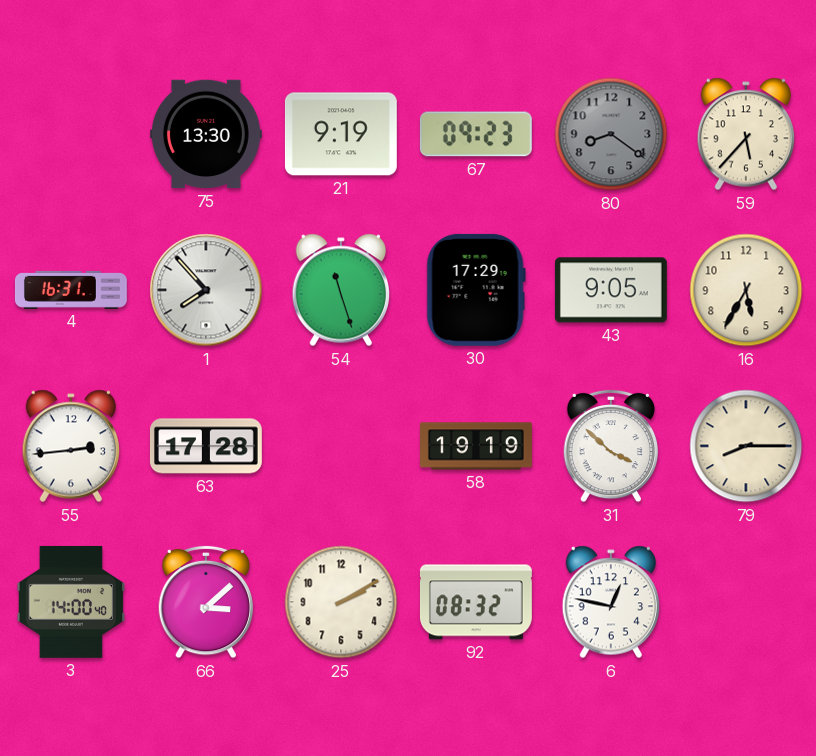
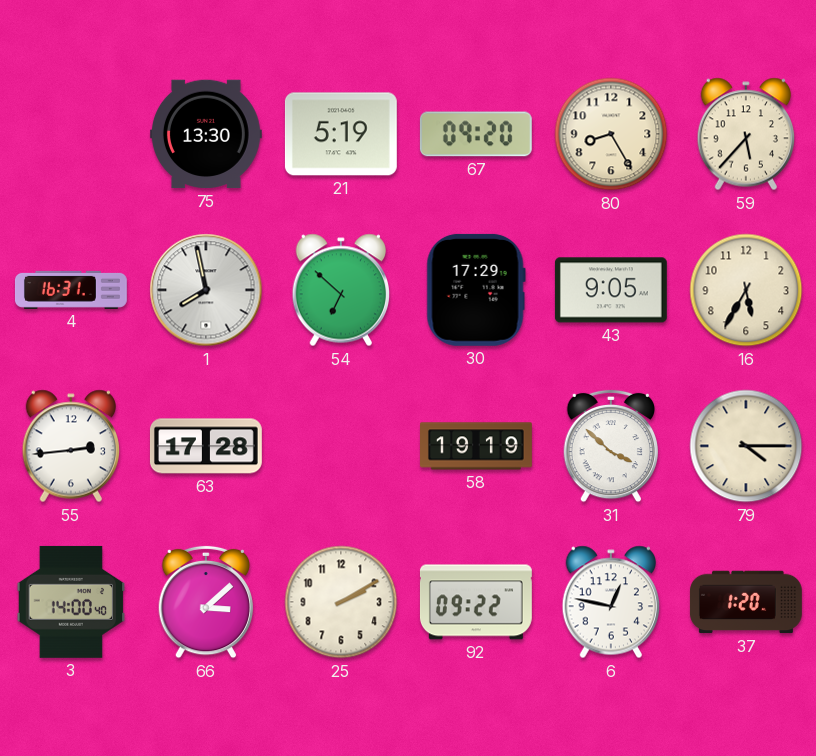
21: 9:19 -> 5:19 (341, 134)
67: 09:23 -> 09:20 (476, 134)
80: 8:21 -> 8:25 (611, 134)
80 dial: grey -> cream (611, 134)
1: 7:53 -> 7:58 (206, 290)
54: 11:27 -> 6:52 (340, 290)
79: 8:15 -> 4:15 (746, 446)
92: 08:32 -> 09:22 (476, 602)
37: none -> 1:20 (746, 602)
